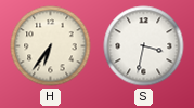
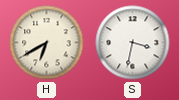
H: 6:36 -> 6:40 (47, 43)
